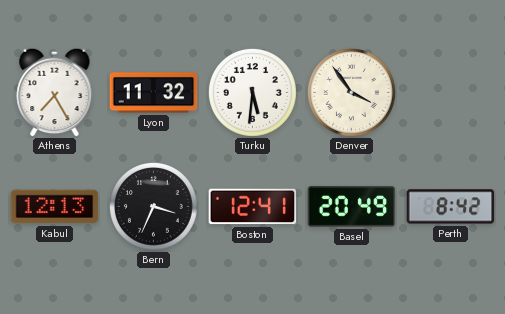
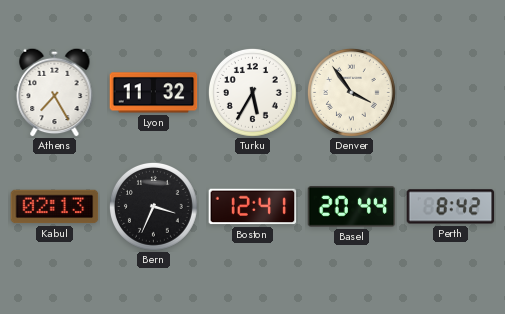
Turku: 5:31 -> 5:35 (252, 92)
Kabul: 12:13 -> 02:13 (55, 207)
Basel: 20:49 -> 20:44 (352, 207)
